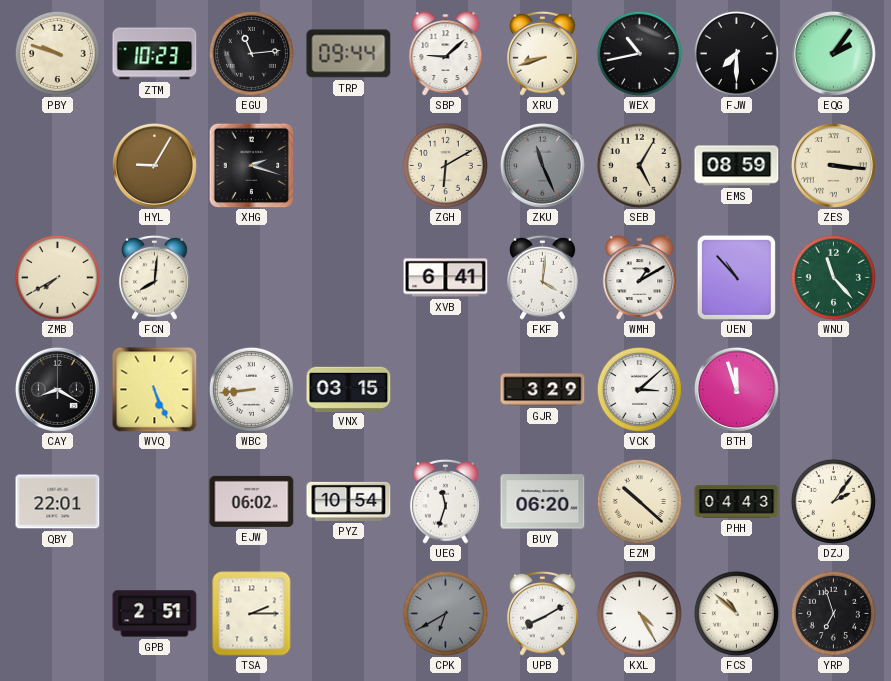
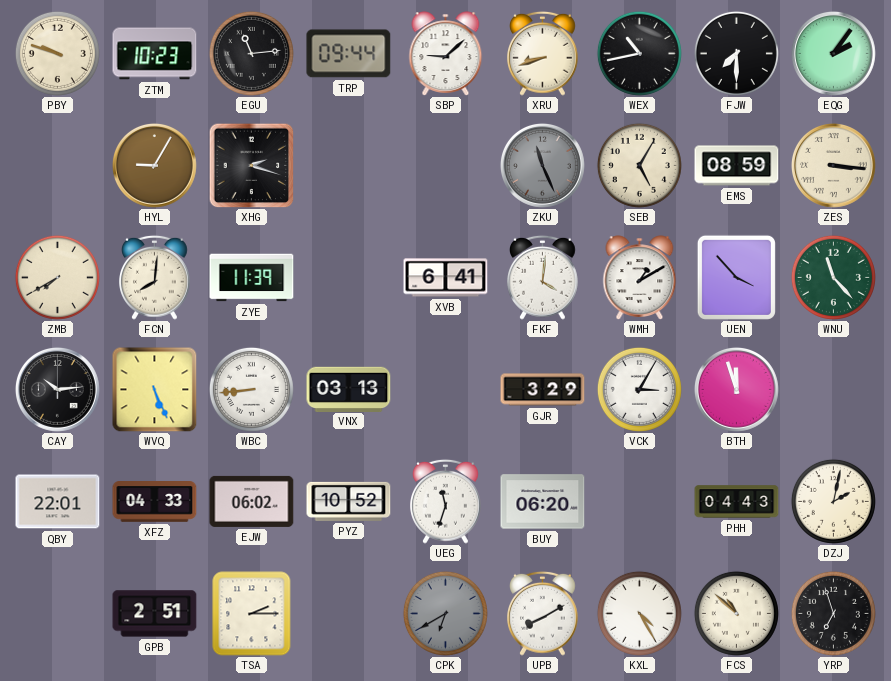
ZGH: 6:10 -> none (445, 165)
ZYE: none -> 11:39 (252, 278)
UEN: 10:53 -> 3:53 (736, 277)
CAY: 8:20 -> 10:14 (57, 389)
VNX: 03:15 -> 03:13 (349, 389)
VCK: 3:08 -> 3:05 (639, 389)
XFZ: none -> 04:33 (155, 502)
PYZ: 10:54 -> 10:52 (349, 501)
EZM: 10:22 -> none (639, 501)
DZJ: 2:06 -> 2:02 (833, 501)
